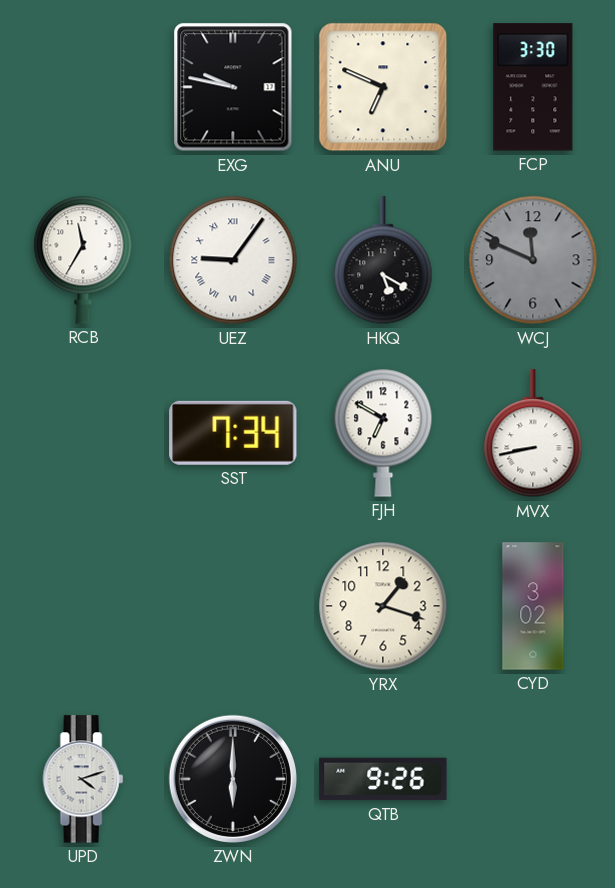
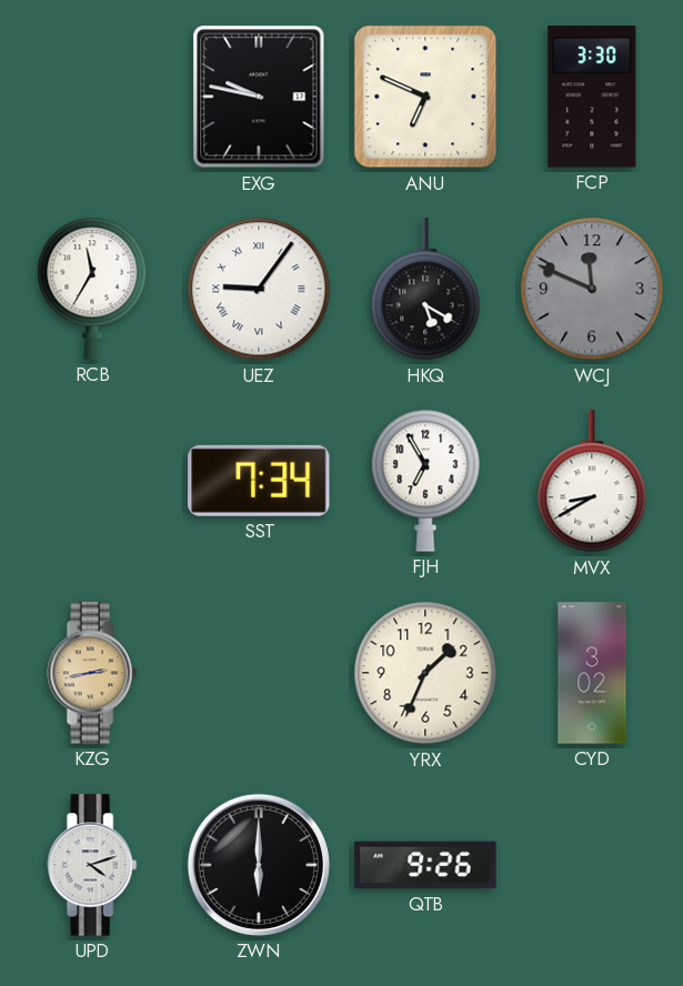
FJH: 6:50 -> 6:55 (425, 481)
MVX: 8:43 -> 8:40 (592, 482)
KZG: none -> 2:43 (92, 673)
YRX: 1:18 -> 1:34 (425, 673)
